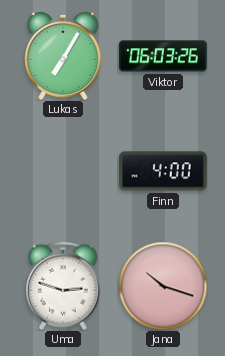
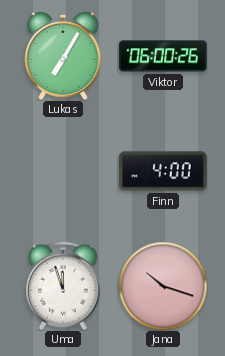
Viktor: 06:03 -> 06:00 (163, 56)
Uma: 2:48 -> 11:57 (63, 286)
